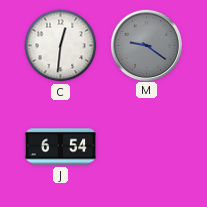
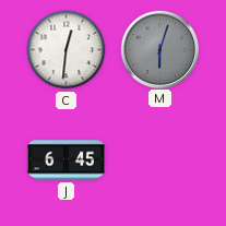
M: 9:21 -> 6:03 (159, 49)
J: 6:54 -> 6:45 (66, 160)
